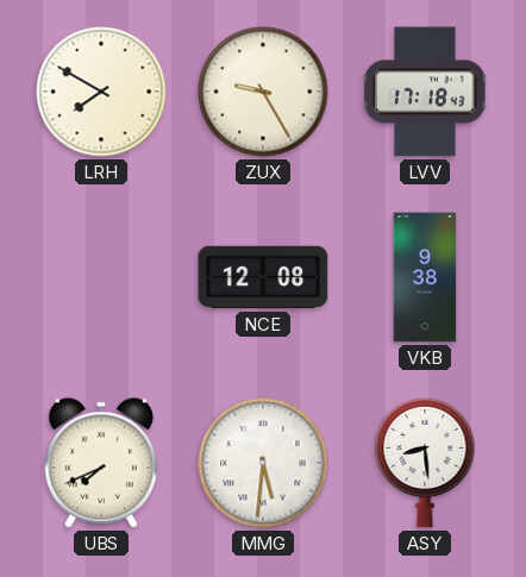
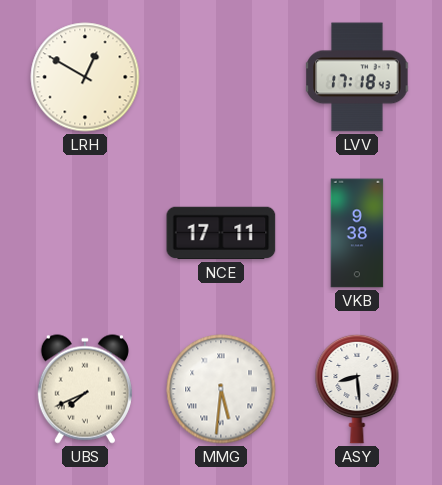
LRH: 7:50 -> 12:50 (85, 77)
ZUX: 9:25 -> none (263, 92)
NCE: 12:08 -> 17:11 (221, 233)
